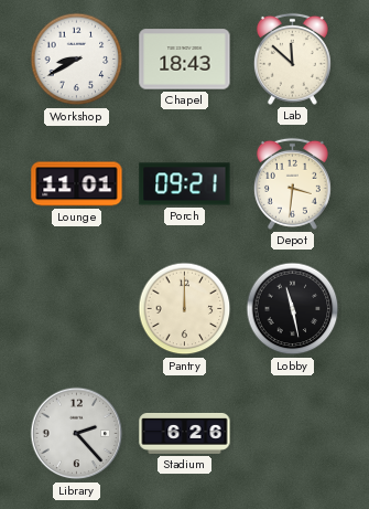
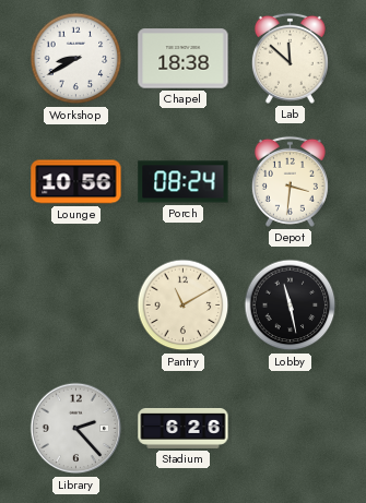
Chapel: 18:43 -> 18:38 (184, 59)
Lounge: 11:01 -> 10:56 (76, 182)
Porch: 09:21 -> 08:24 (184, 182)
Pantry: 12:00 -> 11:10 (184, 306)
